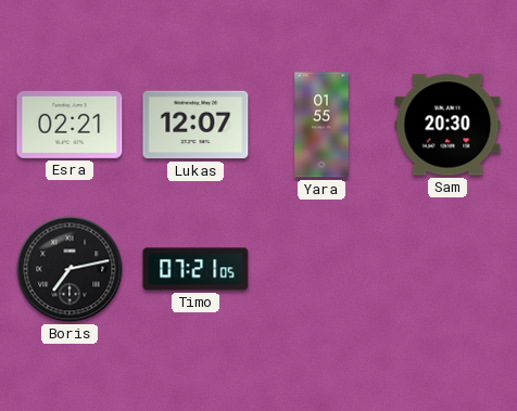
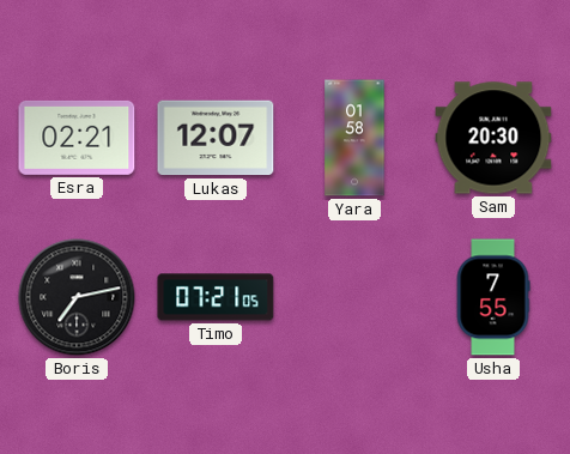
Yara: 01:55 -> 01:58 (354, 138)
Usha: none -> 7:55 (493, 297)
